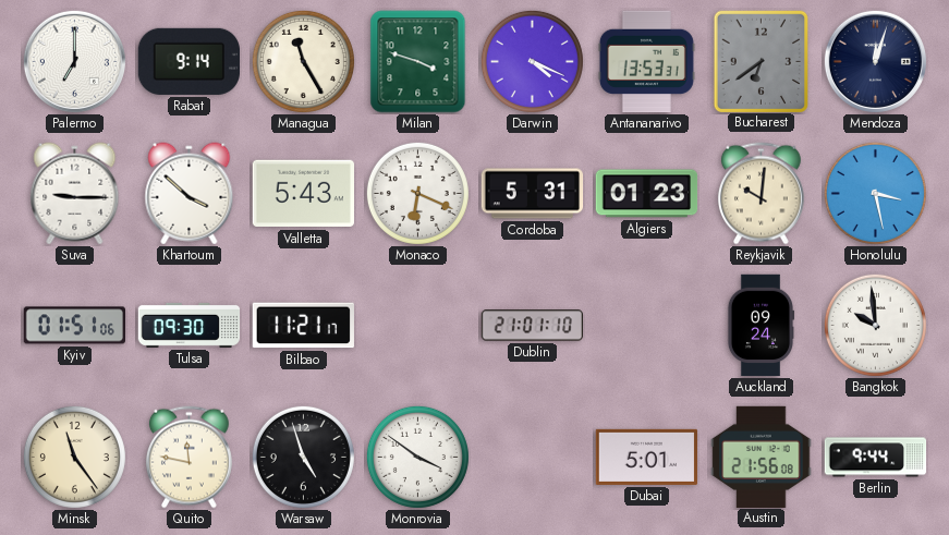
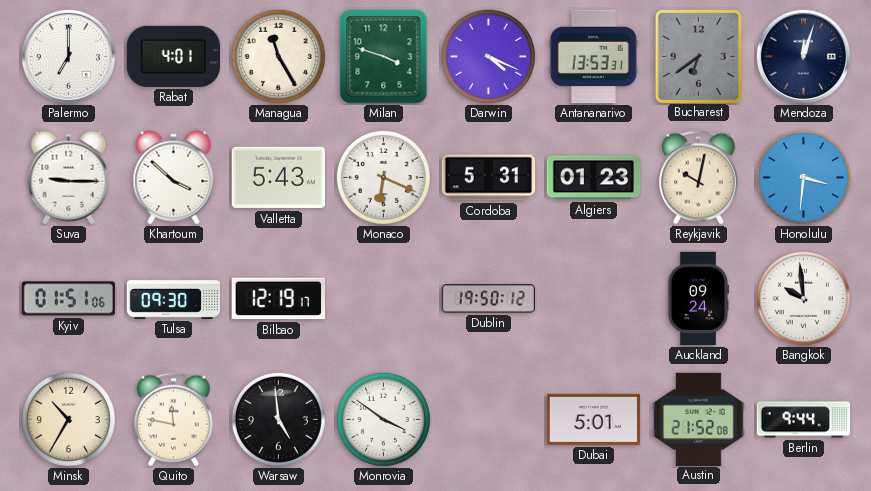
Rabat: 9:14 -> 4:01 (173, 56)
Reykjavik: 10:01 -> 10:02 (698, 178)
Honolulu: 3:28 -> 3:31 (803, 177)
Bilbao: 11:21 -> 12:19 (278, 299)
Dublin: 21:01 -> 19:50 (488, 299)
Minsk: 11:24 -> 10:35 (68, 419)
Warsaw: 4:57 -> 4:59 (278, 419)
Austin: 21:56 -> 21:52 (699, 419)
